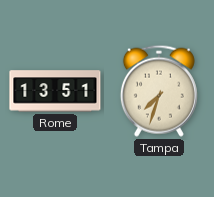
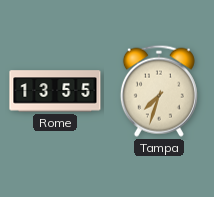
Rome: 13:51 -> 13:55 (55, 91)
